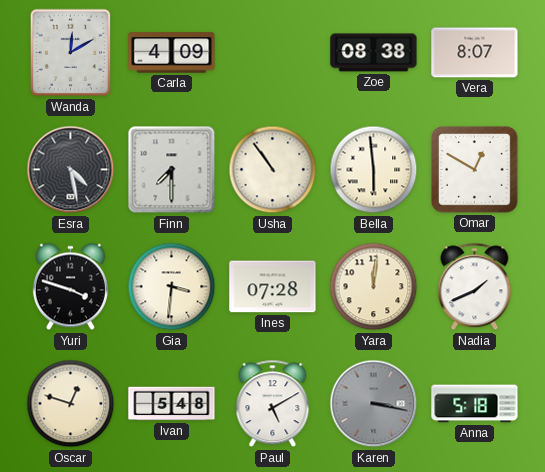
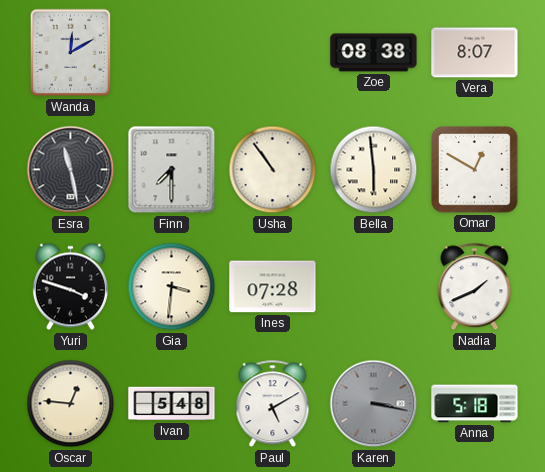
Carla: 4:09 -> none (172, 53)
Esra: 4:28 -> 11:28 (71, 170)
Yara: 12:01 -> none (374, 287)
Oscar: 12:48 -> 12:46 (71, 404)
